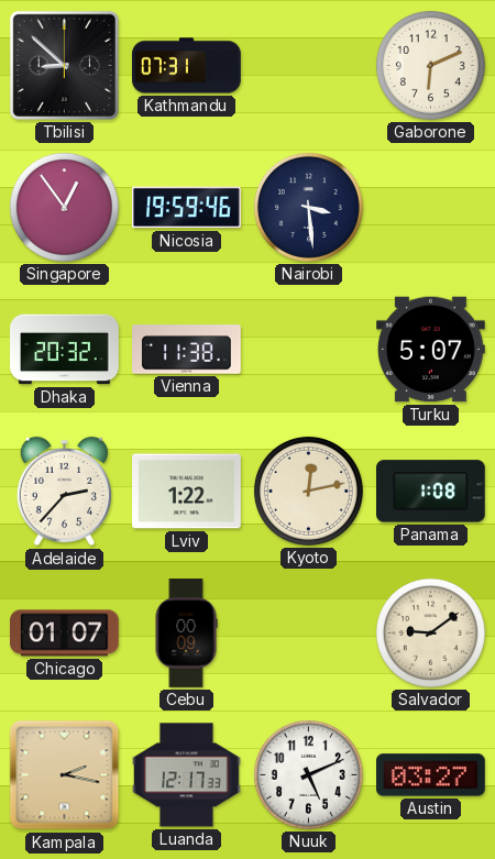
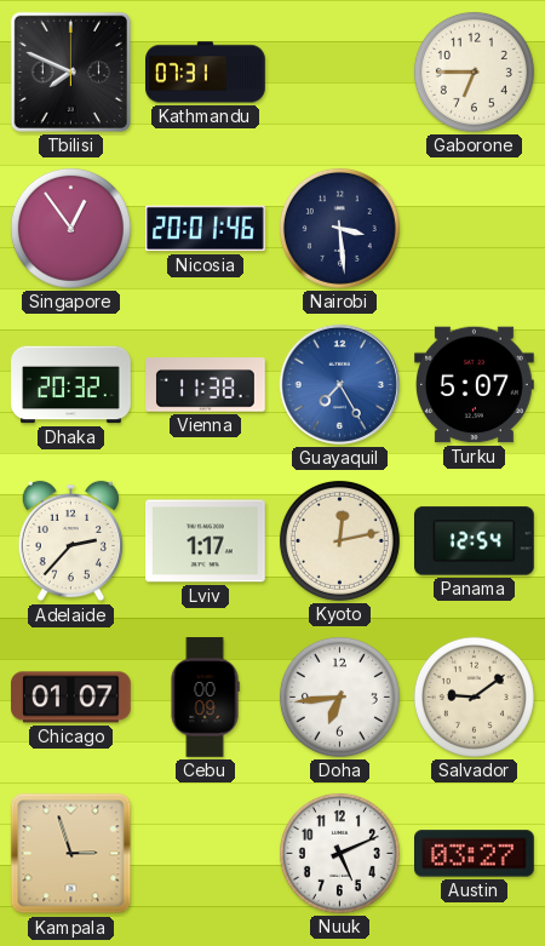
Tbilisi: 8:52 -> 7:49 (70, 71)
Gaborone: 6:11 -> 6:45 (474, 71)
Nicosia: 19:59 -> 20:01 (206, 229)
Guayaquil: none -> 7:25 (339, 384)
Lviv: 1:22 -> 1:17 (206, 541)
Panama: 1:08 -> 12:54 (475, 541)
Doha: none -> 6:44 (339, 696)
Kampala: 2:17 -> 2:57 (71, 854)
Luanda: 12:17 -> none (187, 775)
